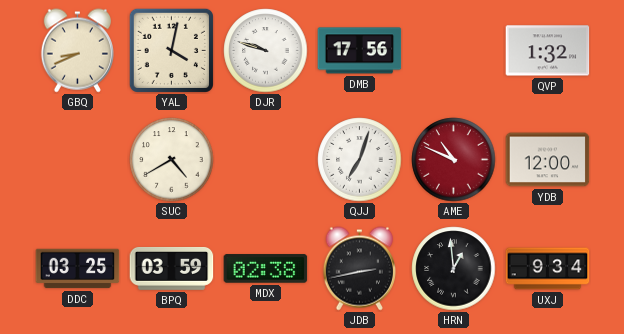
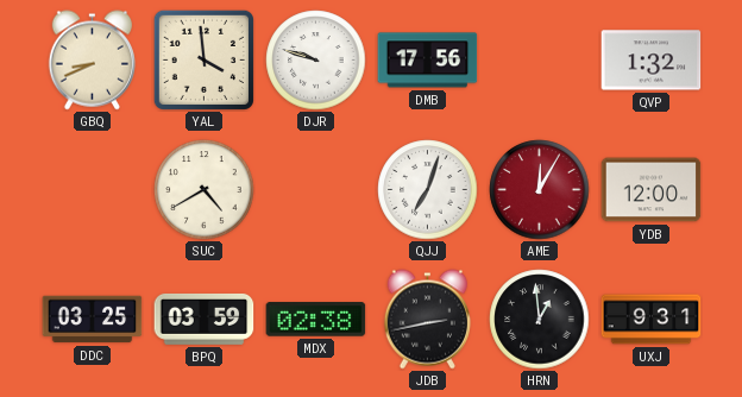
YAL: 4:02 -> 3:59 (203, 59)
AME: 10:49 -> 12:05 (540, 190)
UXJ: 9:34 -> 9:31 (652, 320)
